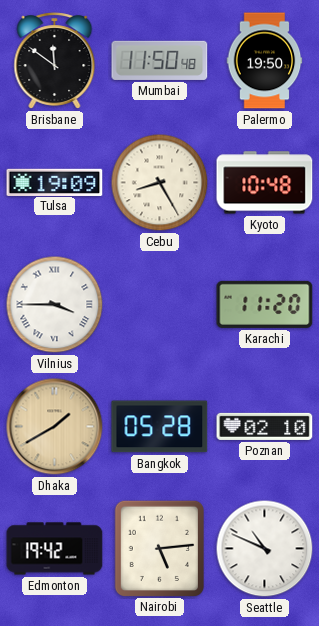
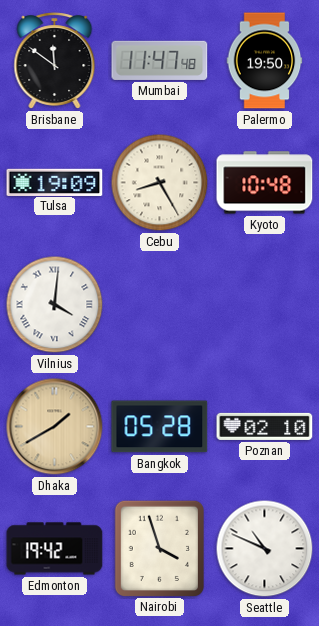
Mumbai: 11:50 -> 11:47 (160, 60)
Vilnius: 3:45 -> 4:01 (55, 305)
Karachi: 11:20 -> none (265, 304)
Nairobi: 5:14 -> 3:57 (159, 548)
